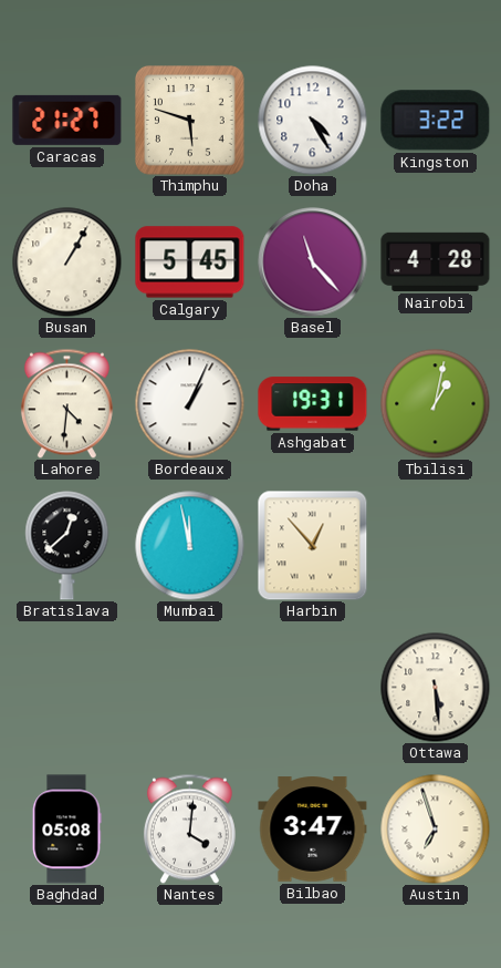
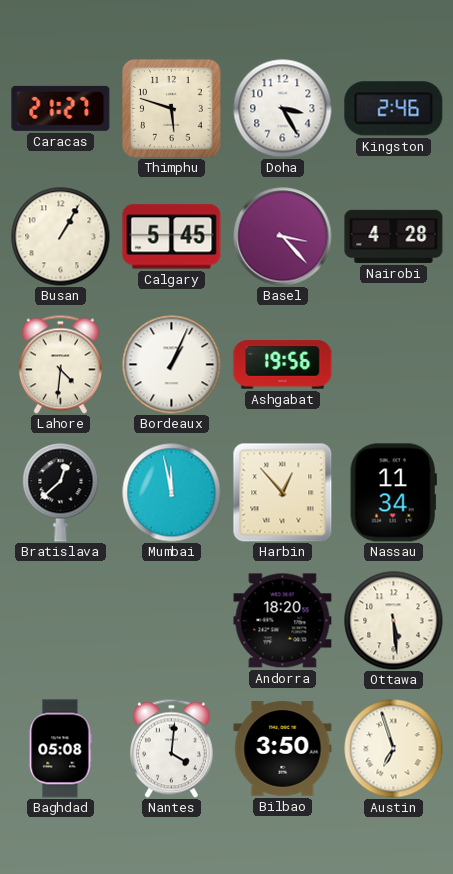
Doha: 4:25 -> 3:25 (283, 109)
Kingston: 3:22 -> 2:46 (394, 109)
Basel: 11:23 -> 3:23 (283, 237)
Ashgabat: 19:31 -> 19:56 (283, 365)
Tbilisi: 1:02 -> none (436, 404)
Nassau: none -> 11:34 (393, 493)
Andorra: none -> 18:20 (283, 621)
Bilbao: 3:47 -> 3:50 (283, 749)
